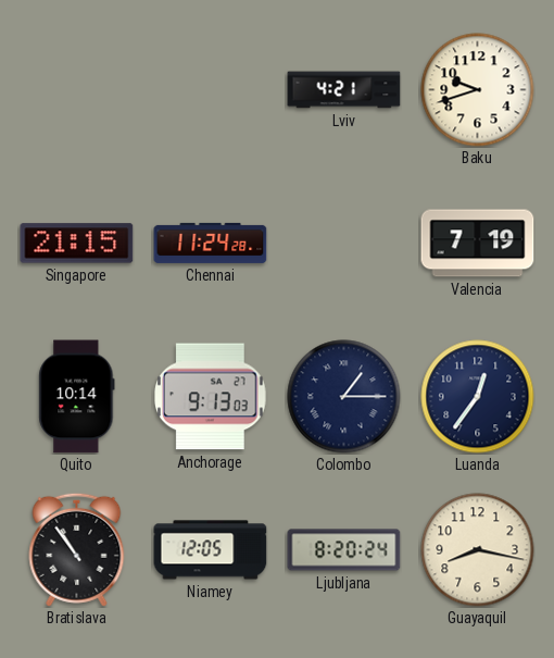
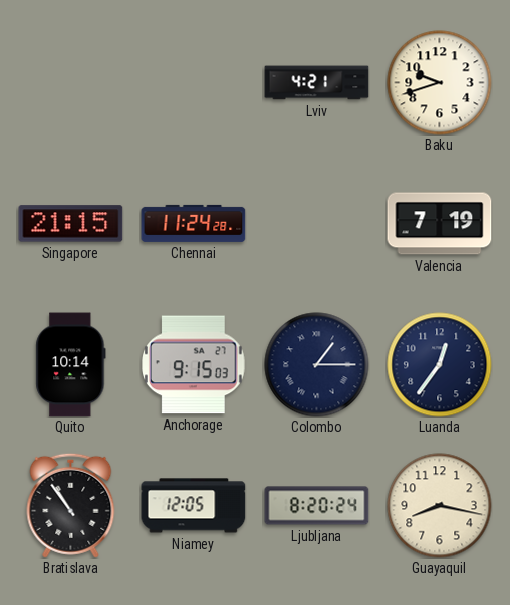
Anchorage: 9:13 -> 9:15 (194, 365)
